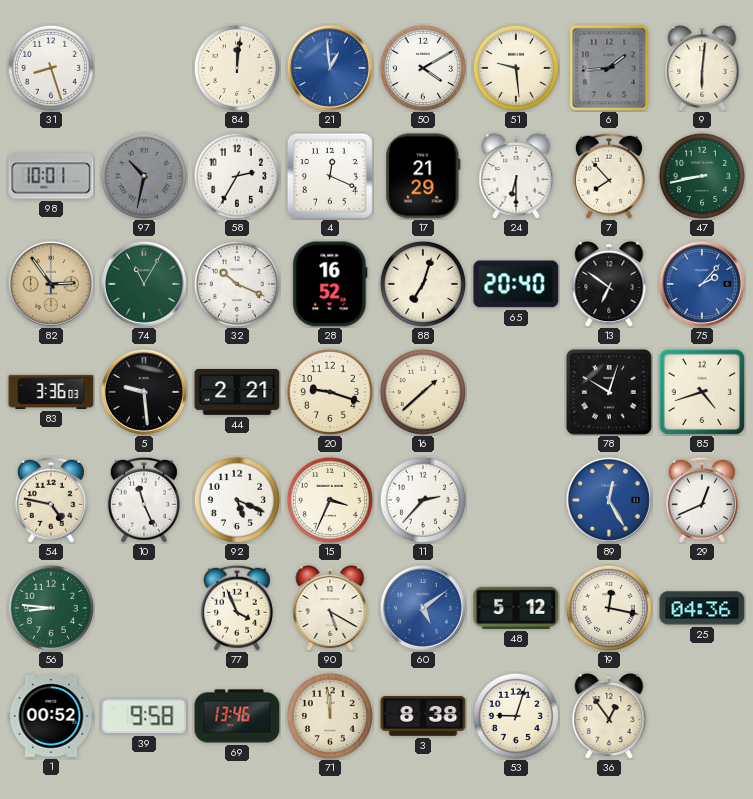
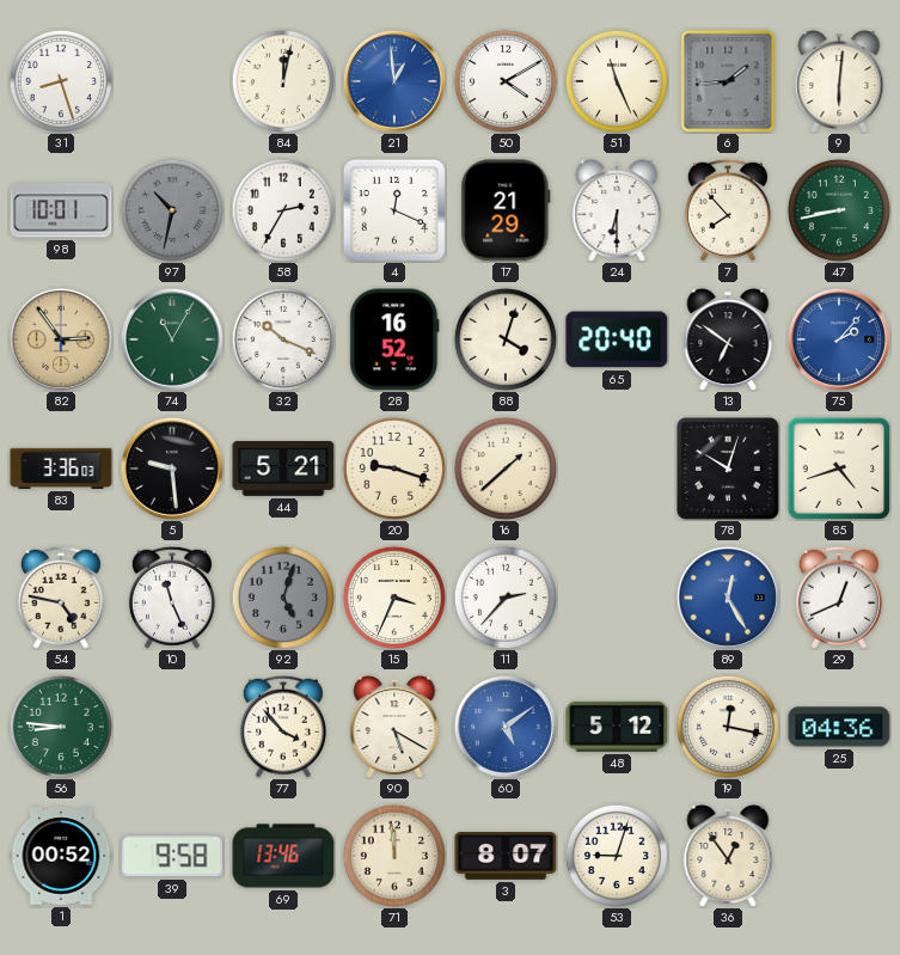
84: 12:01 -> 12:02 (283, 81)
51: 9:29 -> 11:26 (617, 81)
88: 7:03 -> 4:03 (506, 339)
44: 2:21 -> 5:21 (283, 469)
92: 5:19 -> 5:03 (283, 598)
92 dial: white -> grey (283, 598)
77: 3:56 -> 3:53 (283, 727)
3: 8:38 -> 8:07 (506, 856)
